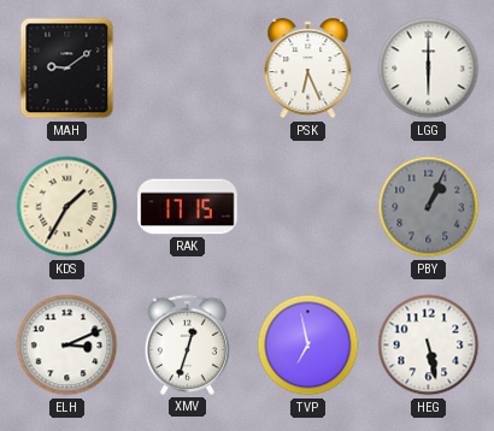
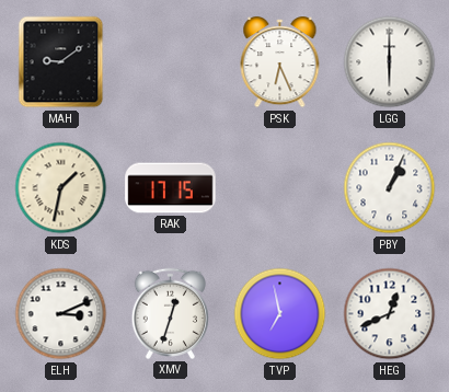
KDS: 1:35 -> 1:32 (61, 188)
PBY dial: grey -> white (390, 188)
HEG: 5:28 -> 12:41 (390, 314)
